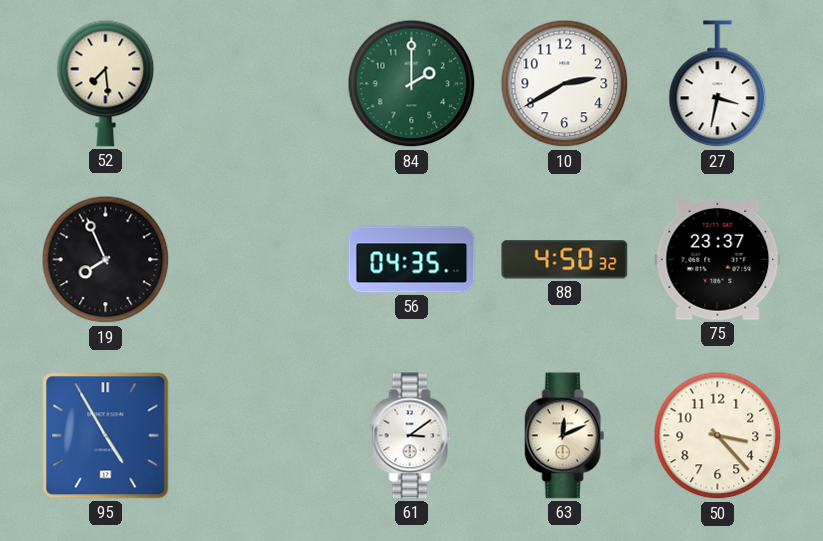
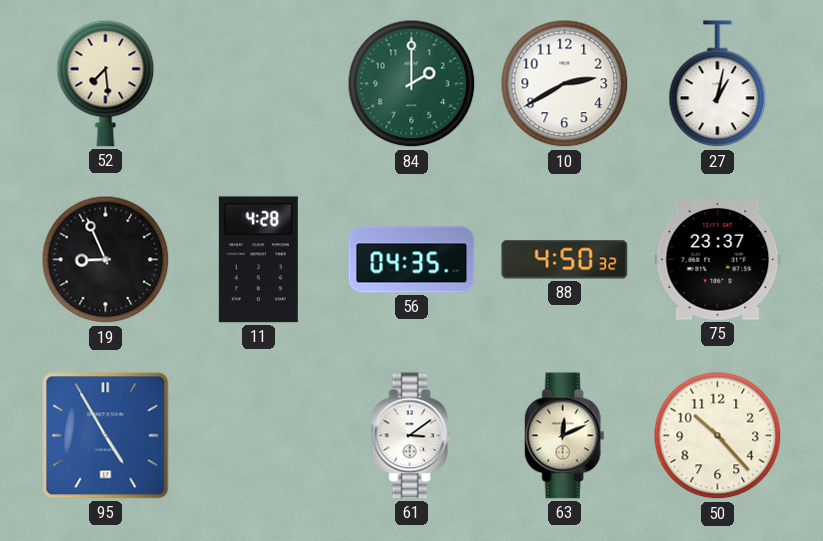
27: 3:32 -> 1:02 (718, 84)
19: 7:56 -> 8:56 (106, 260)
11: none -> 4:28 (258, 260)
50: 3:23 -> 10:23 (718, 436)
